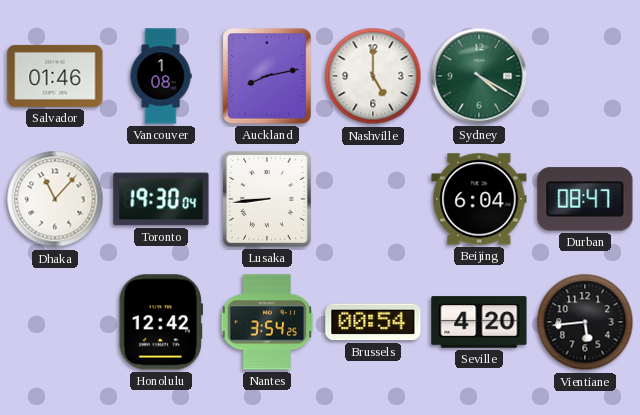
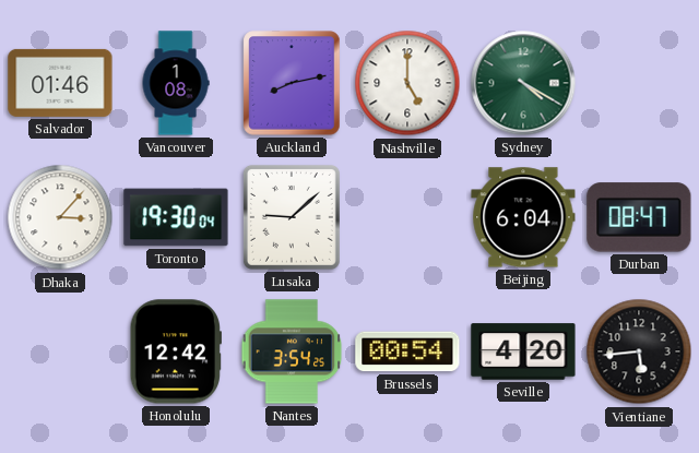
Dhaka: 11:07 -> 3:07 (60, 217)
Lusaka: 8:44 -> 9:08 (292, 217)
